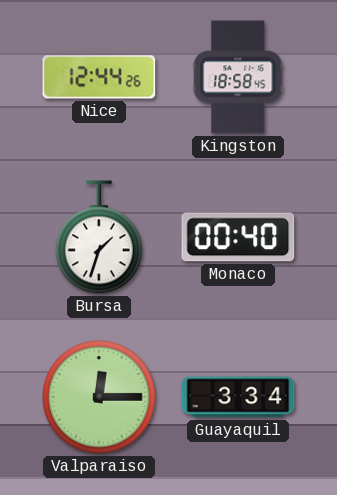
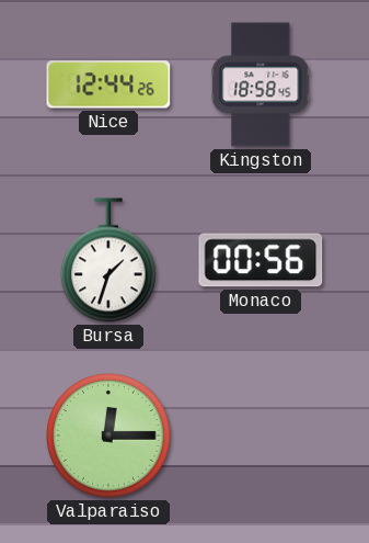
Monaco: 00:40 -> 00:56 (261, 260)
Guayaquil: 3:34 -> none (238, 397)
